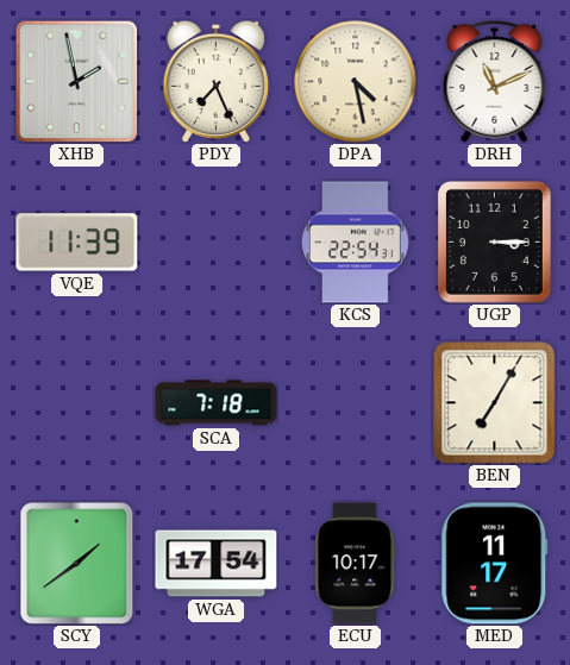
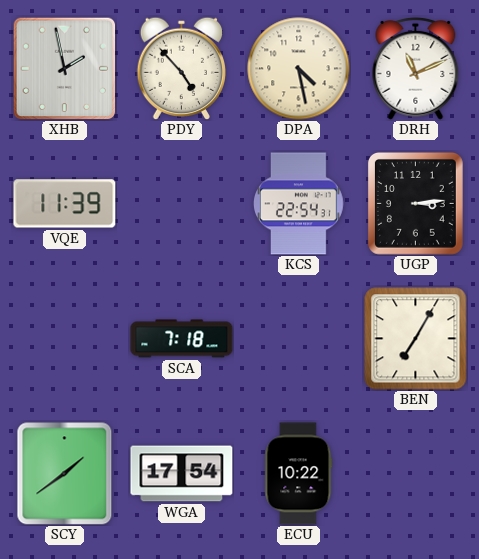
PDY: 7:26 -> 4:53 (181, 68)
UGP: 3:15 -> 3:14 (415, 203)
ECU: 10:17 -> 10:22 (298, 474)
MED: 11:17 -> none (495, 564)
